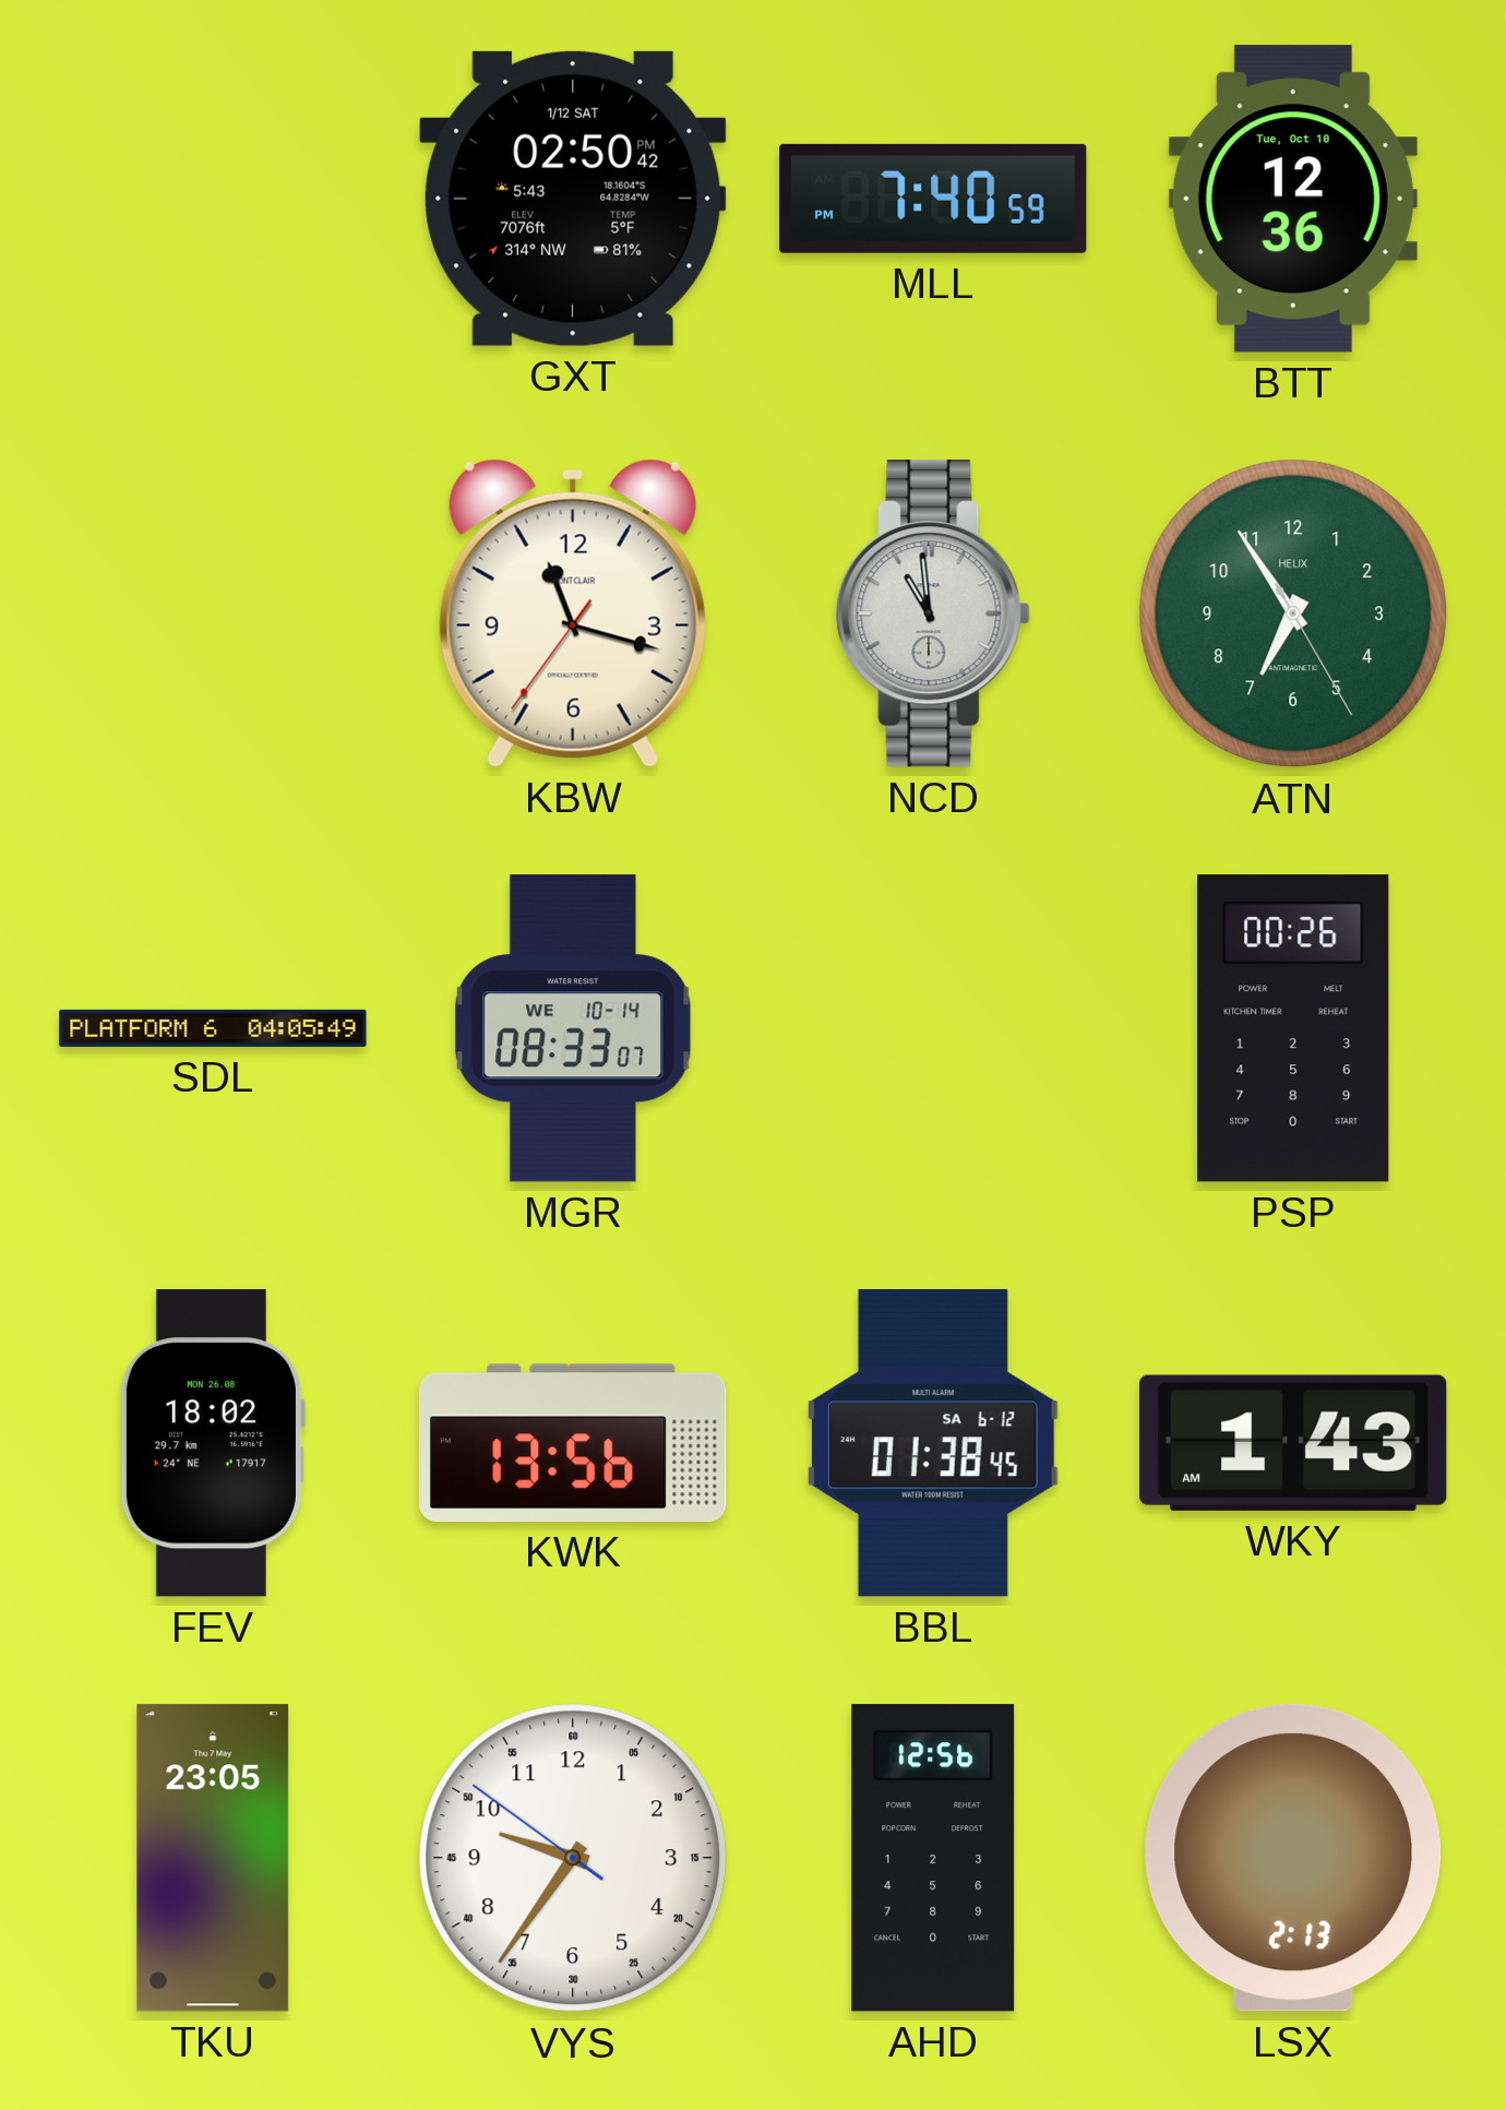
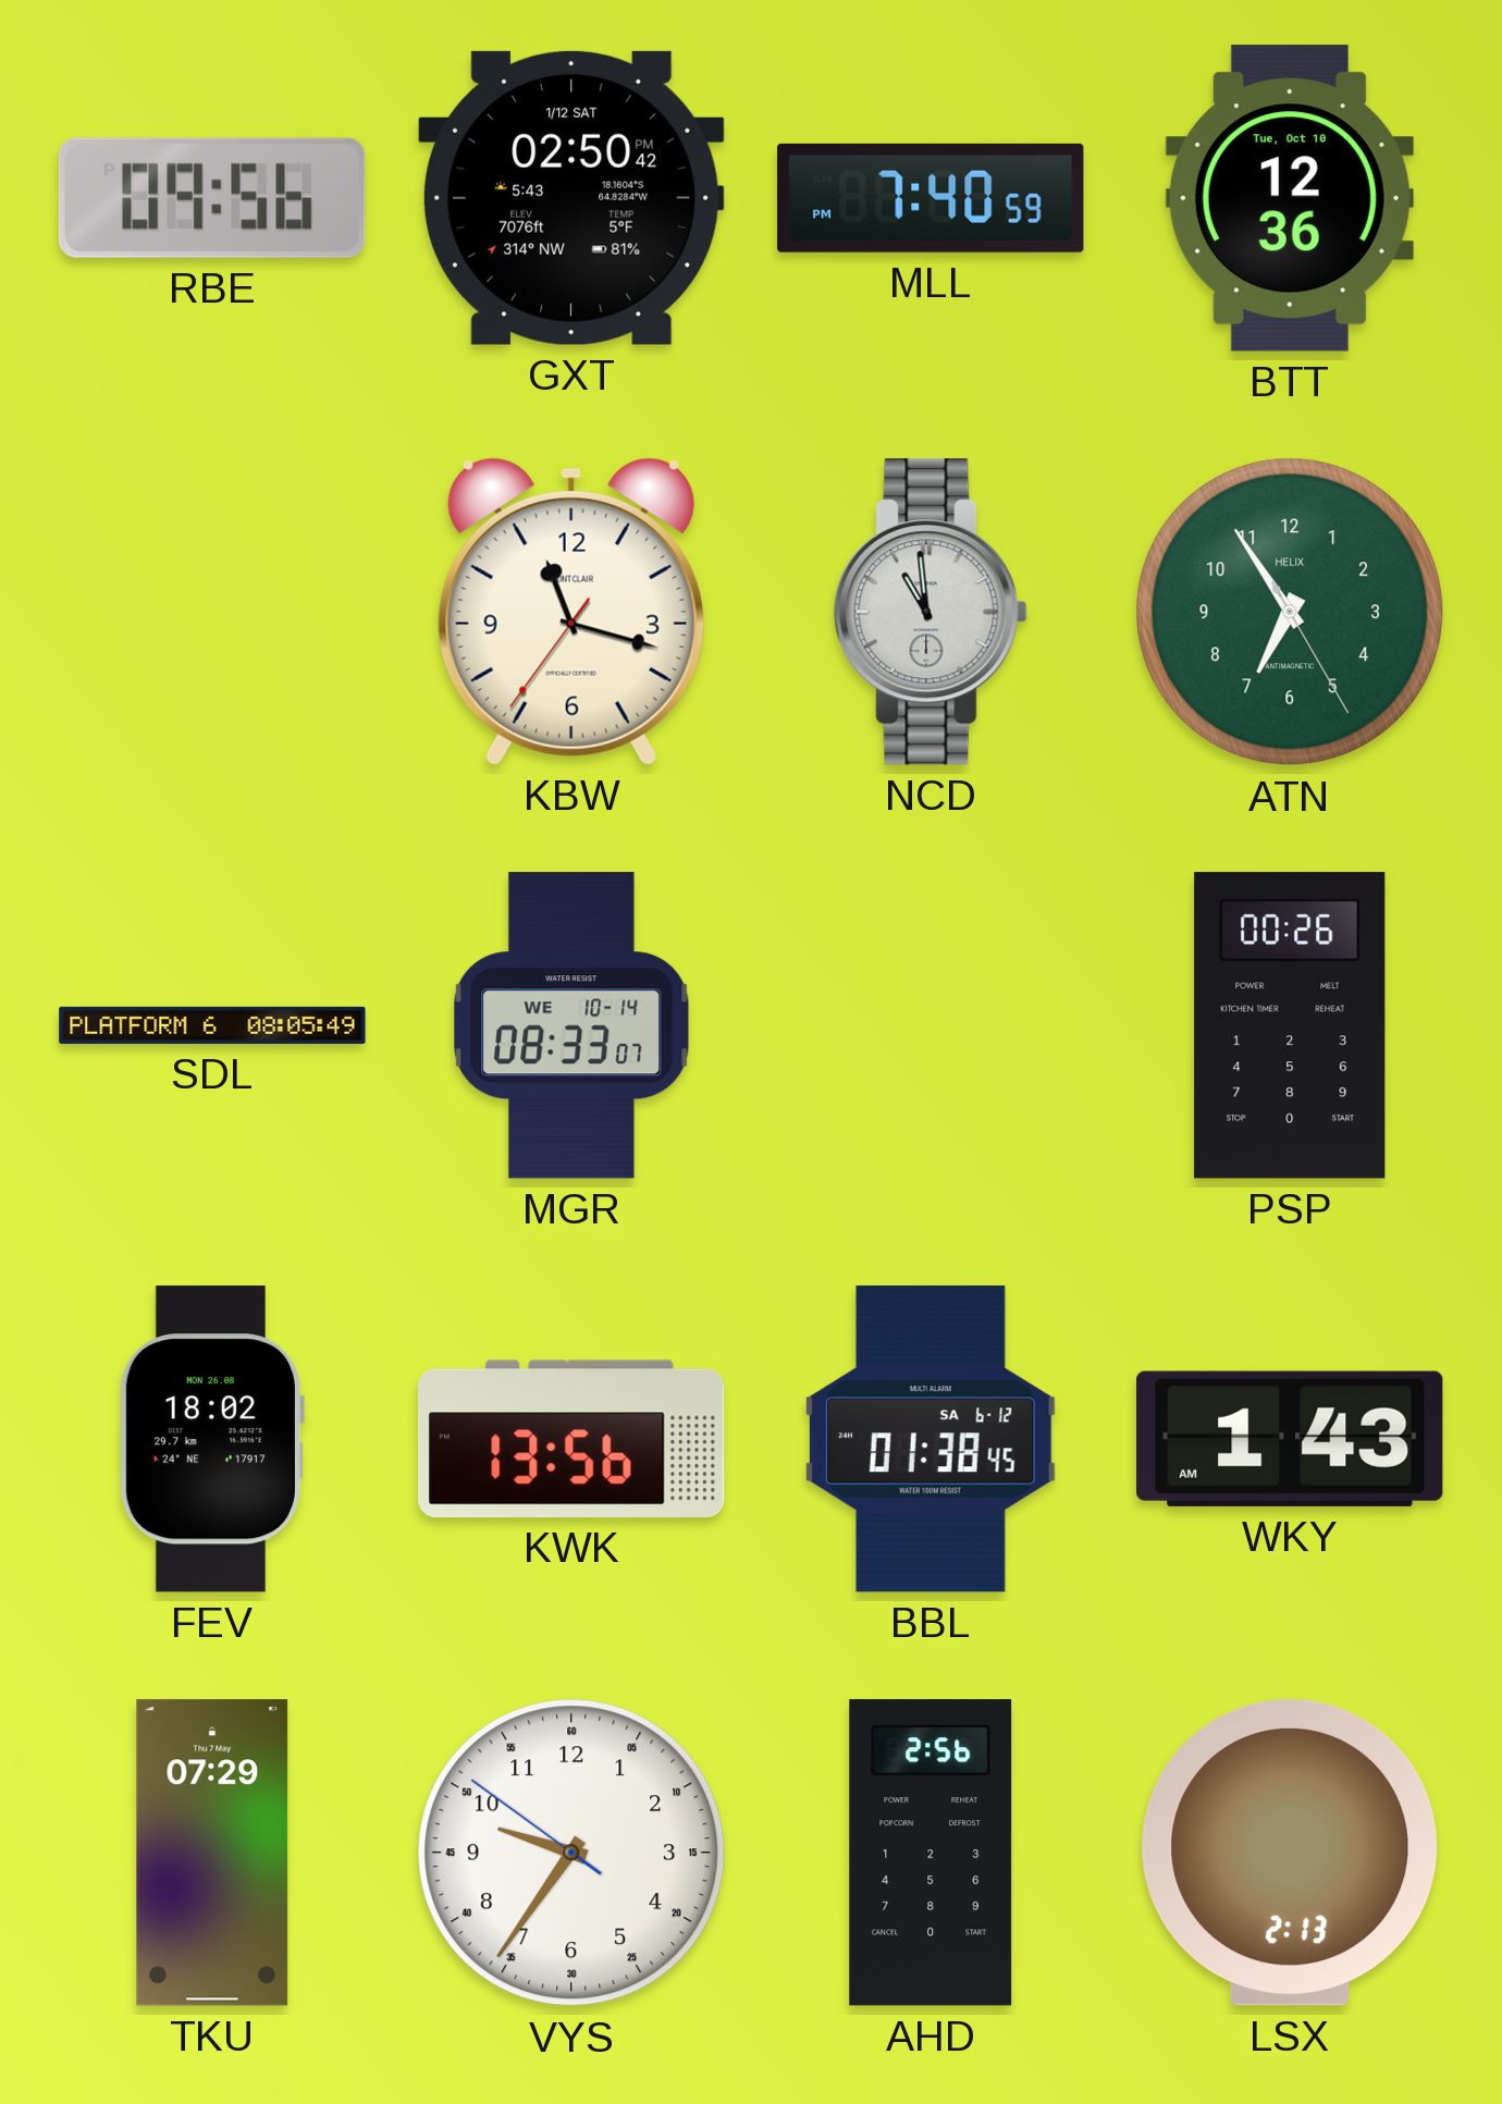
RBE: none -> 09:56 (212, 198)
SDL: 04:05 -> 08:05 (212, 1025)
TKU: 23:05 -> 07:29 (212, 1853)
AHD: 12:56 -> 2:56 (931, 1853)
